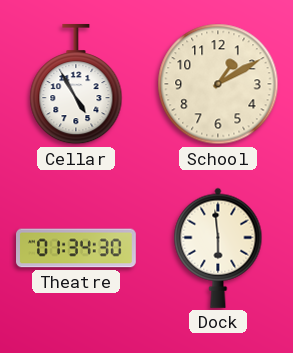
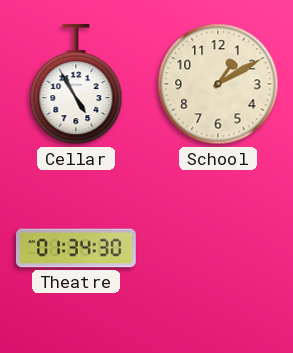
Dock: 5:59 -> none (218, 248)
